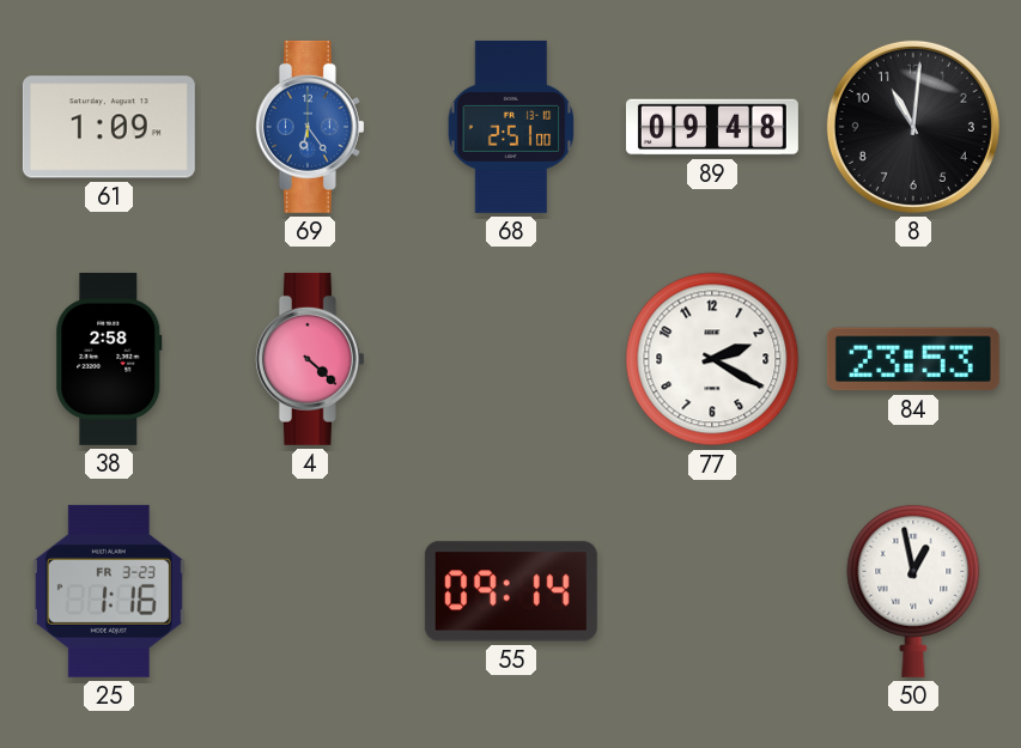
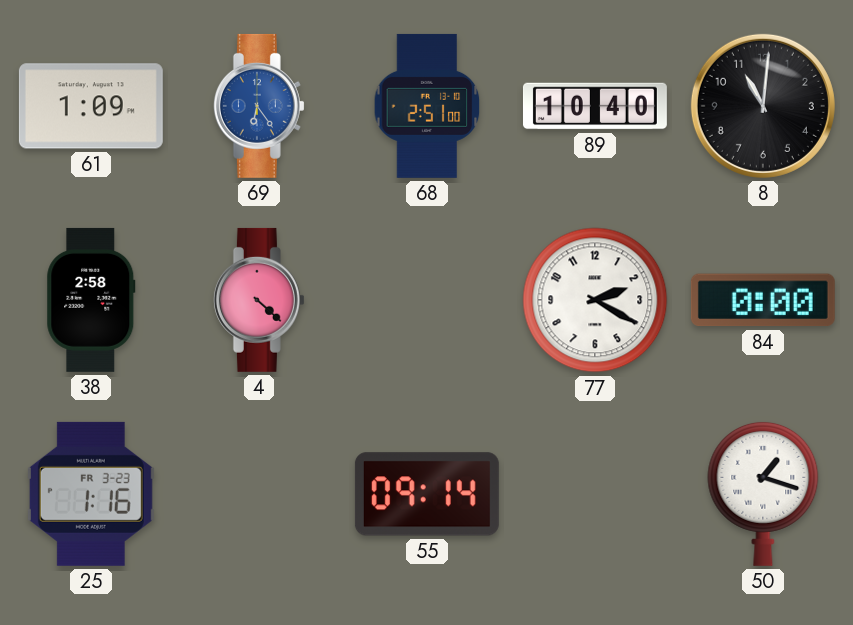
89: 09:48 -> 10:40 (595, 106)
84: 23:53 -> 0:00 (763, 300)
50: 12:58 -> 1:18 (763, 493)
